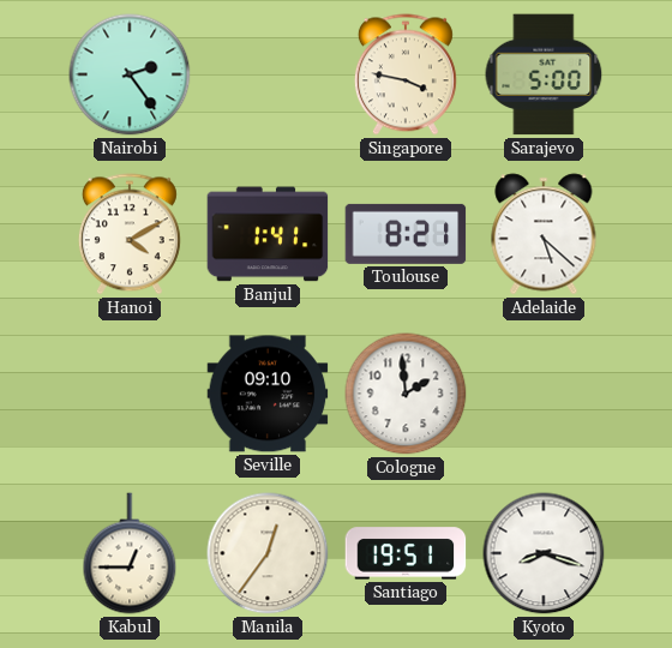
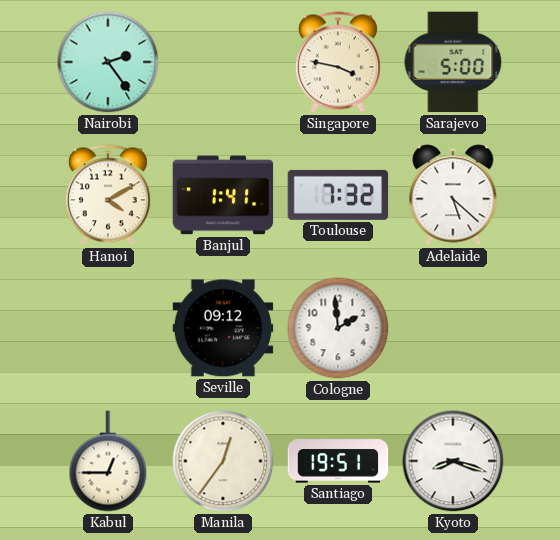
Toulouse: 8:21 -> 7:32 (338, 195)
Seville: 09:10 -> 09:12 (223, 328)
